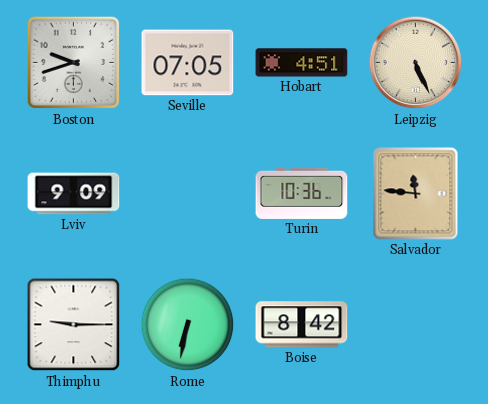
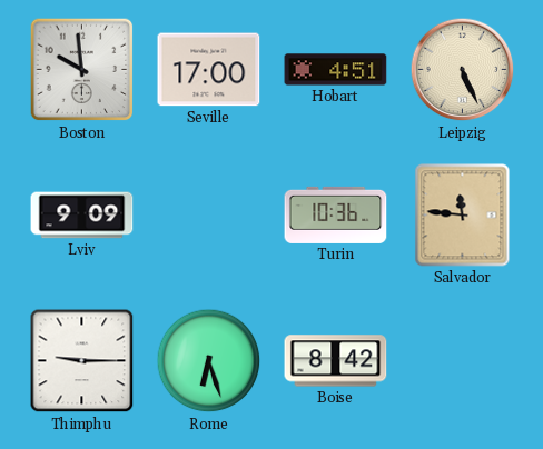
Boston: 9:42 -> 9:59 (82, 70)
Seville: 07:05 -> 17:00 (209, 70)
Rome: 6:32 -> 6:27 (209, 361)
